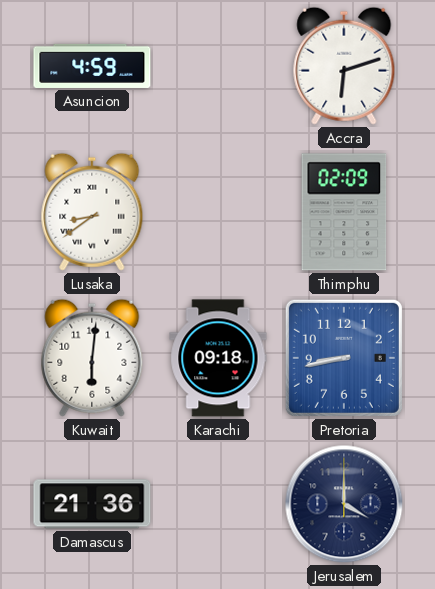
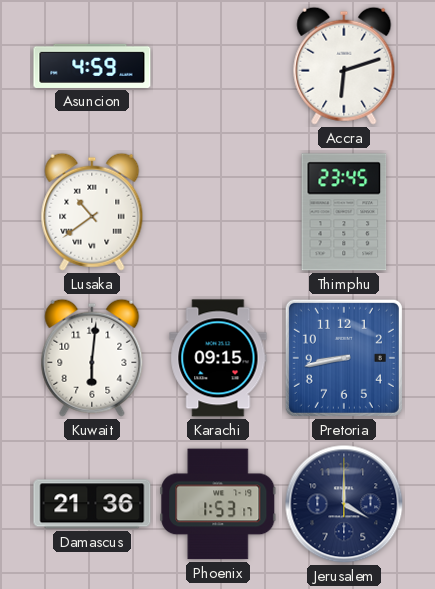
Lusaka: 8:39 -> 10:39 (92, 212)
Thimphu: 02:09 -> 23:45 (344, 212)
Karachi: 09:18 -> 09:15 (218, 358)
Phoenix: none -> 1:53 (218, 504)
